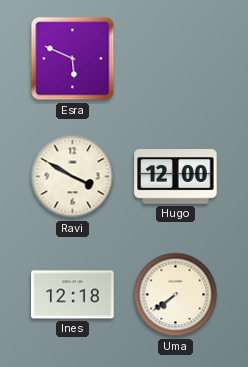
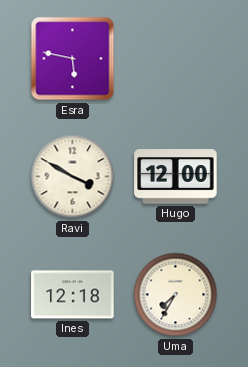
Esra: 5:49 -> 5:47 (73, 59)
Uma: 7:39 -> 7:35 (176, 295)
